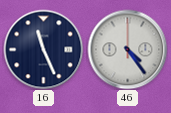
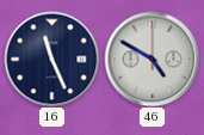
46: 4:24 -> 4:50 (152, 59)
